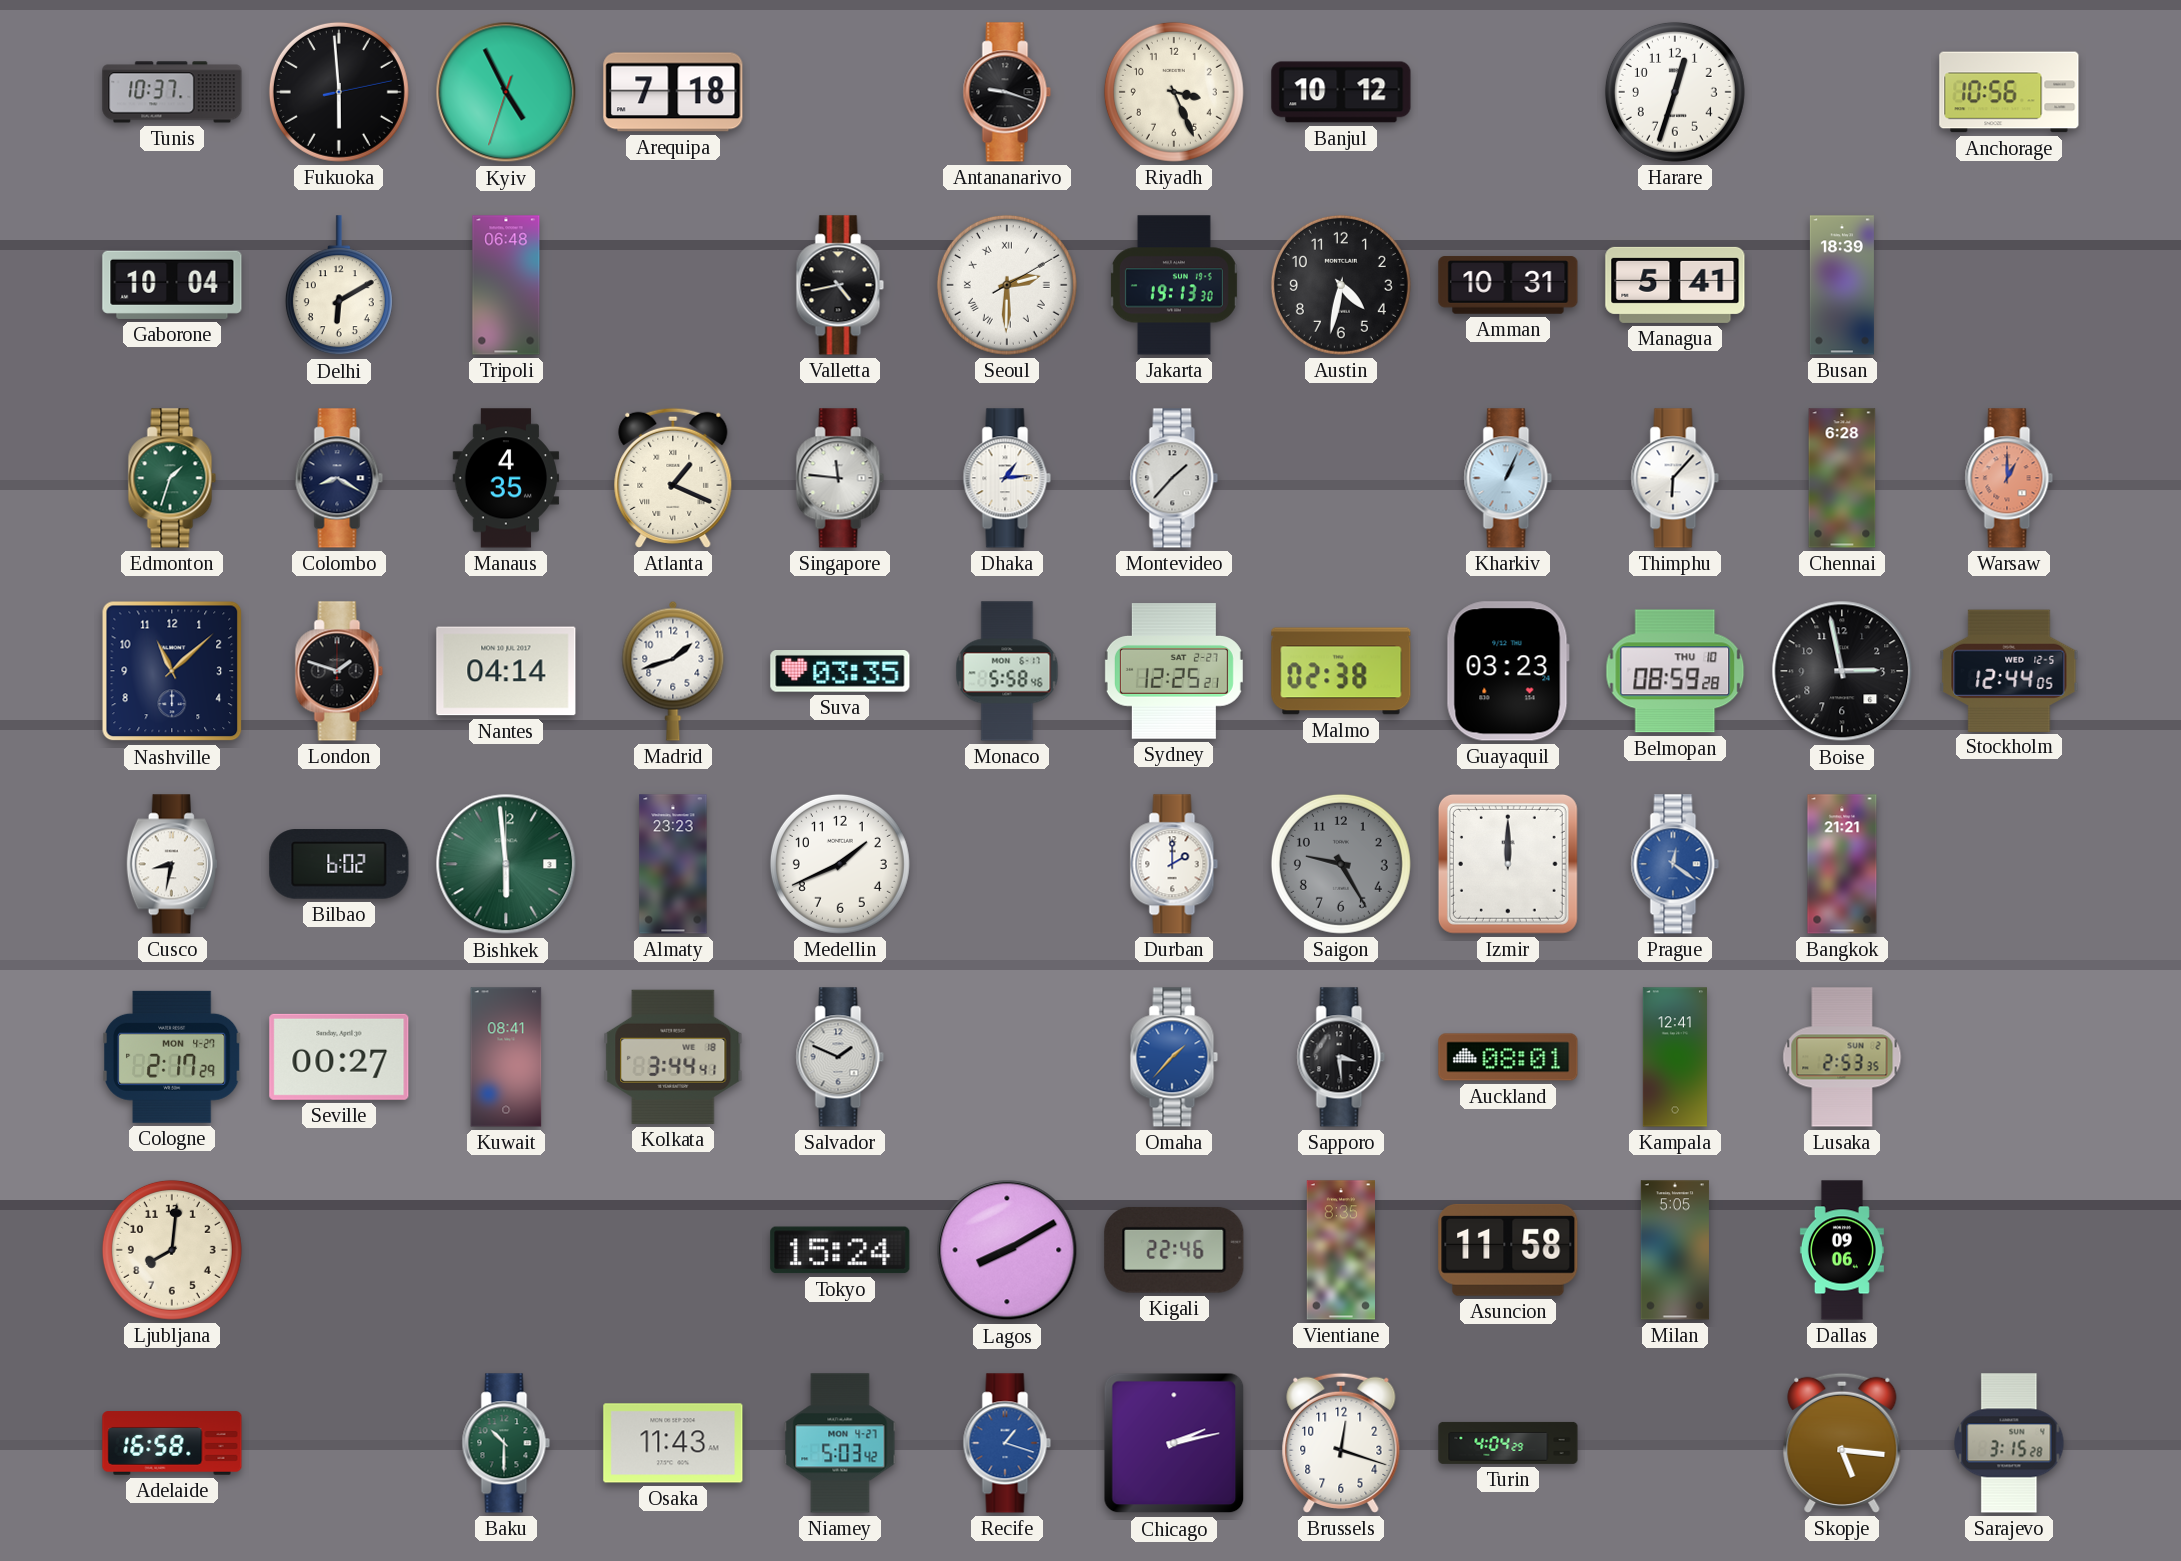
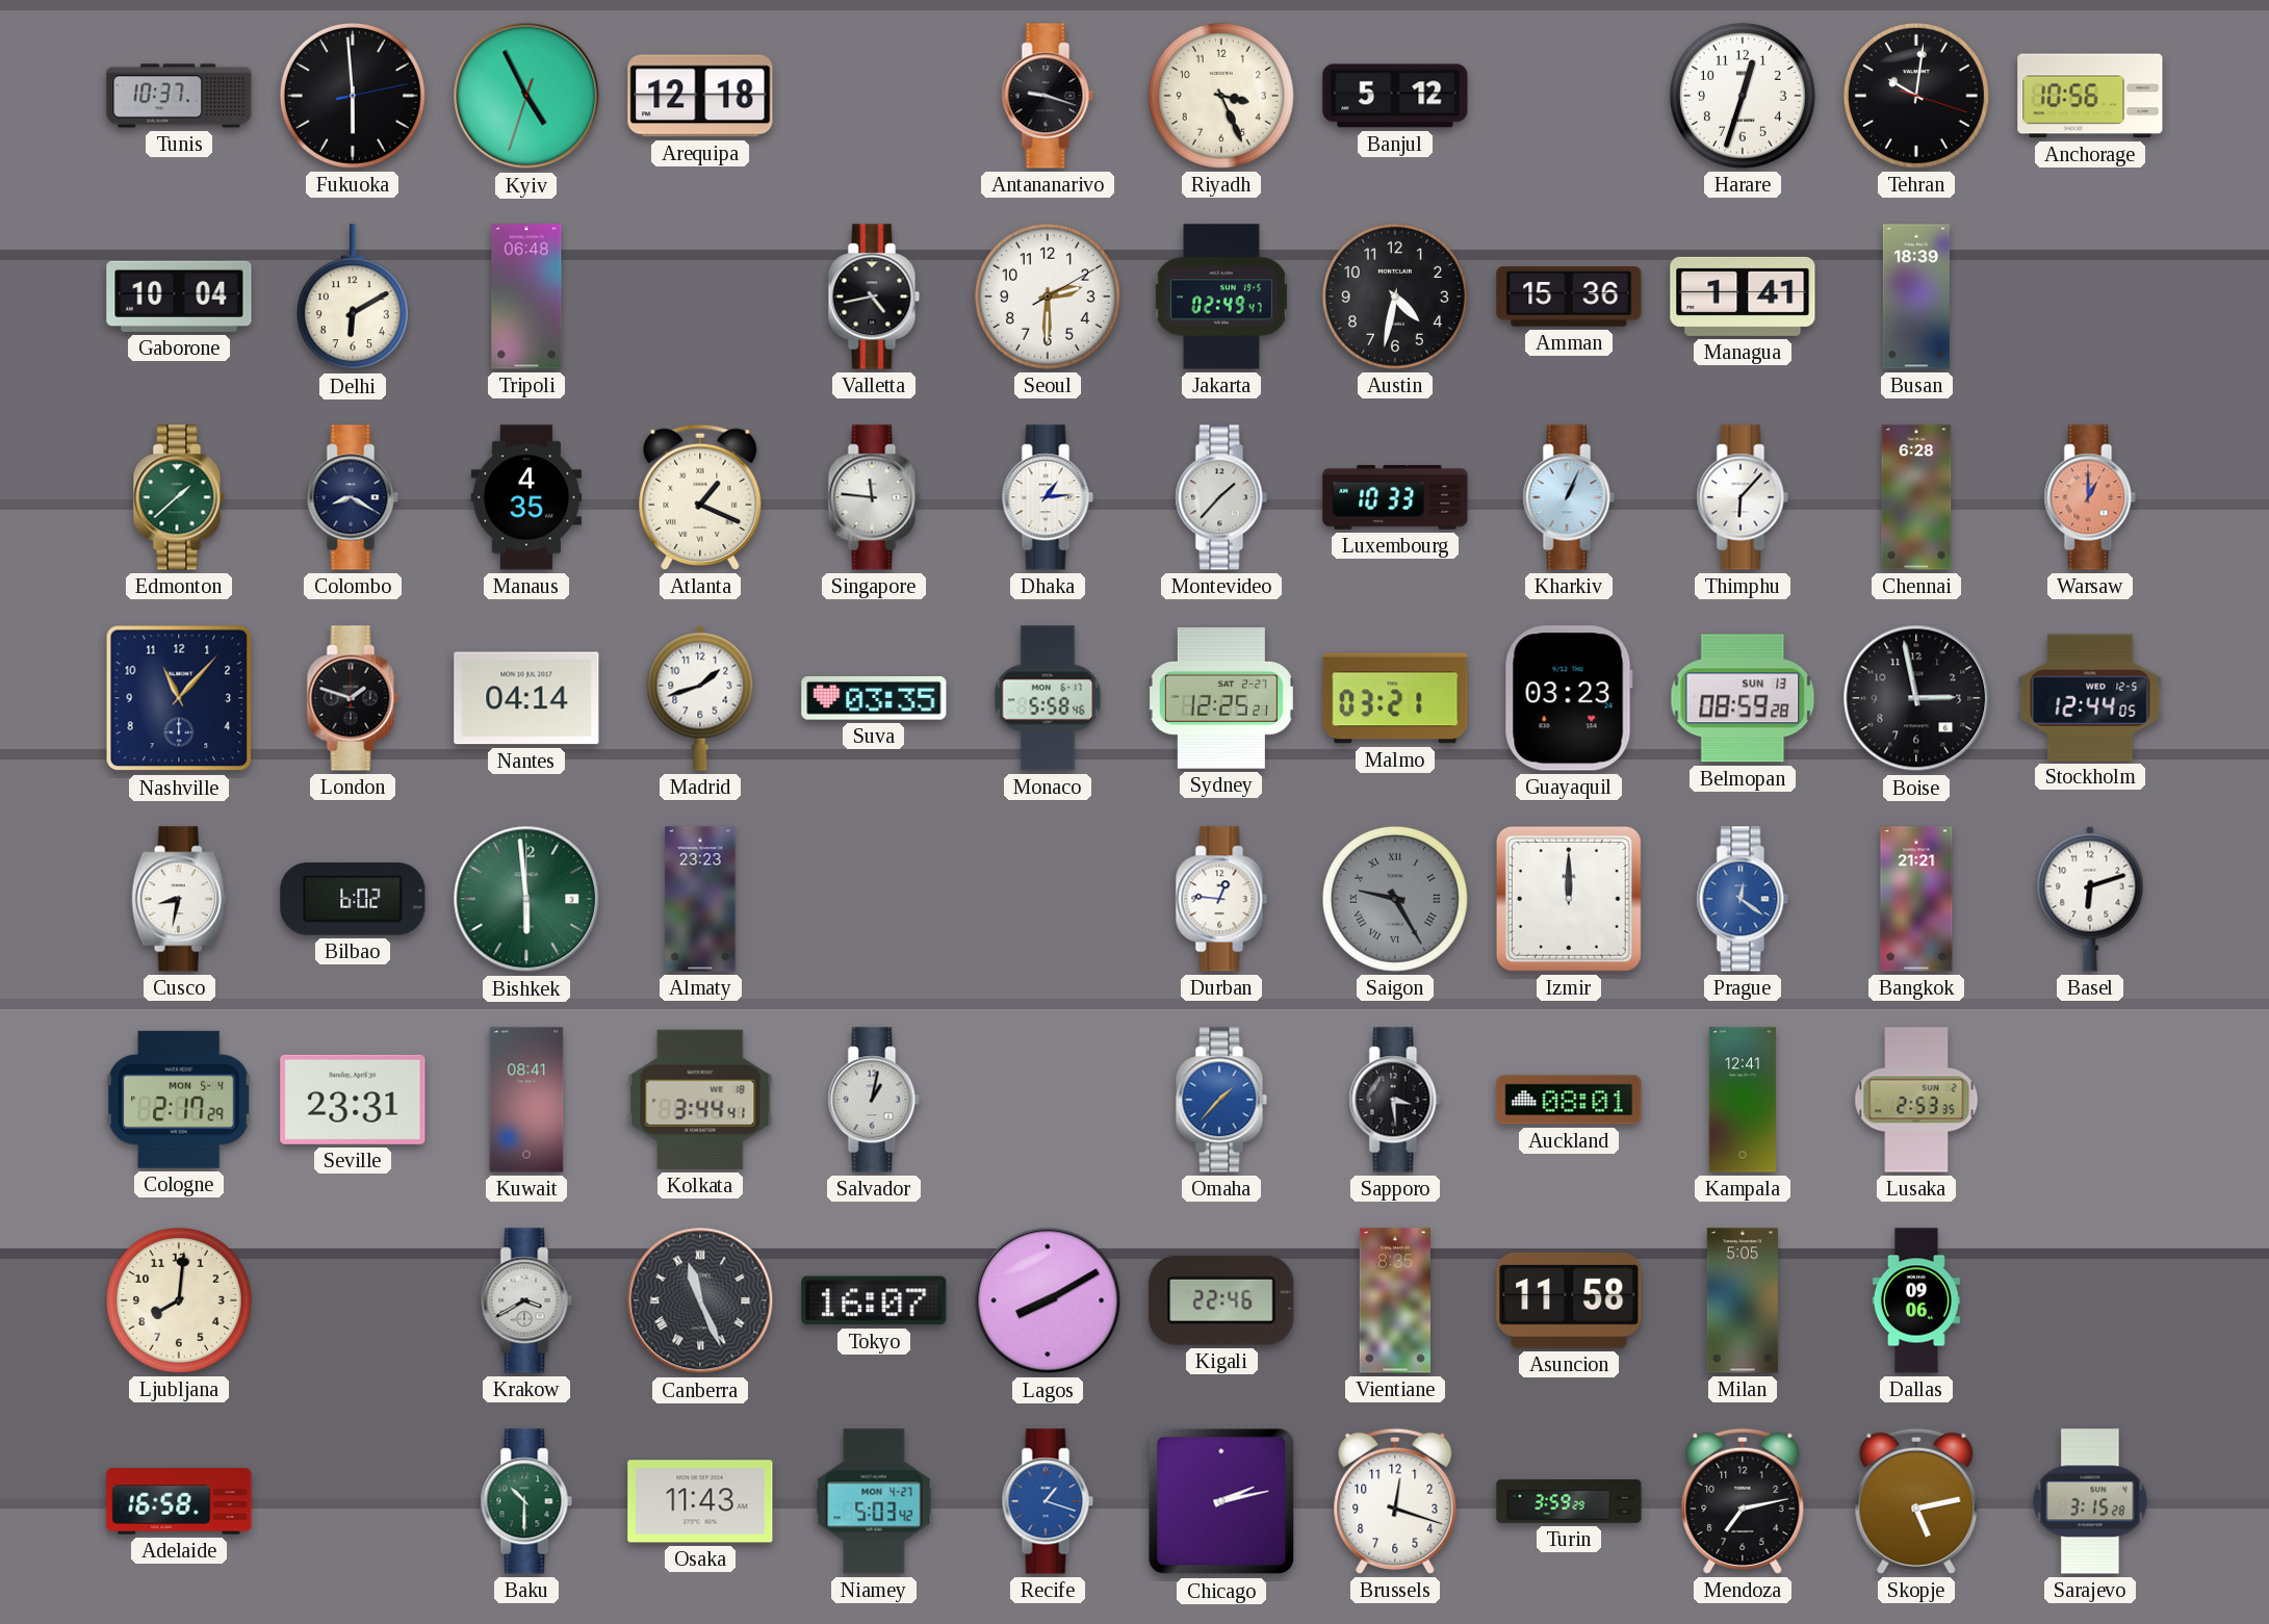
Arequipa: 7:18 -> 12:18 (700, 96)
Banjul: 10:12 -> 5:12 (1395, 96)
Tehran: none -> 10:01 (1916, 96)
Seoul numerals: Roman -> Arabic (1048, 297)
Jakarta: 19:13 -> 02:49 (1221, 297)
Amman: 10:31 -> 15:36 (1569, 297)
Managua: 5:41 -> 1:41 (1743, 297)
Edmonton: 1:33 -> 1:38 (179, 497)
Luxembourg: none -> 10:33 (1395, 497)
Nashville: 11:08 -> 11:07 (179, 698)
Malmo: 02:38 -> 03:21 (1395, 698)
Belmopan date: THU 10 -> SUN 13 (1743, 698)
Medellin: 1:41 -> none (840, 864)
Durban: 2:00 -> 12:46 (1221, 899)
Saigon numerals: Arabic -> Roman (1395, 899)
Basel: none -> 6:12 (2090, 899)
Cologne date: MON 4-27 -> MON 5-4 (179, 1100)
Seville: 00:27 -> 23:31 (353, 1100)
Salvador: 1:49 -> 1:02 (874, 1100)
Krakow: none -> 3:40 (526, 1300)
Canberra: none -> 11:26 (700, 1300)
Tokyo: 15:24 -> 16:07 (874, 1300)
Turin: 4:04 -> 3:59 (1569, 1501)
Mendoza: none -> 7:13 (1743, 1501)
Skopje: 5:16 -> 5:13 (1916, 1501)
